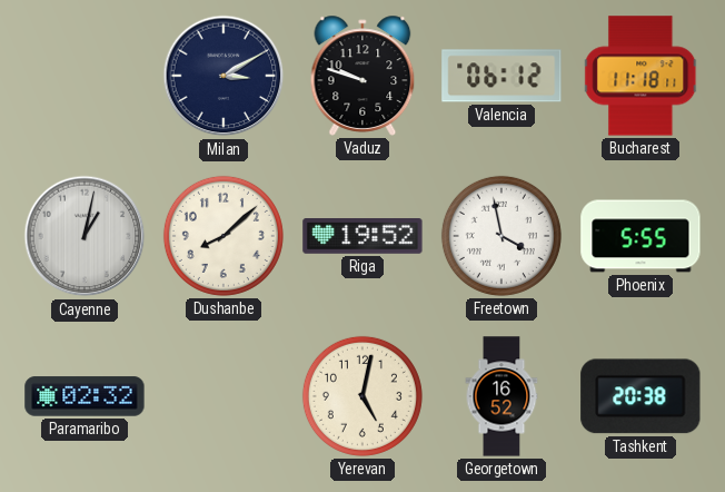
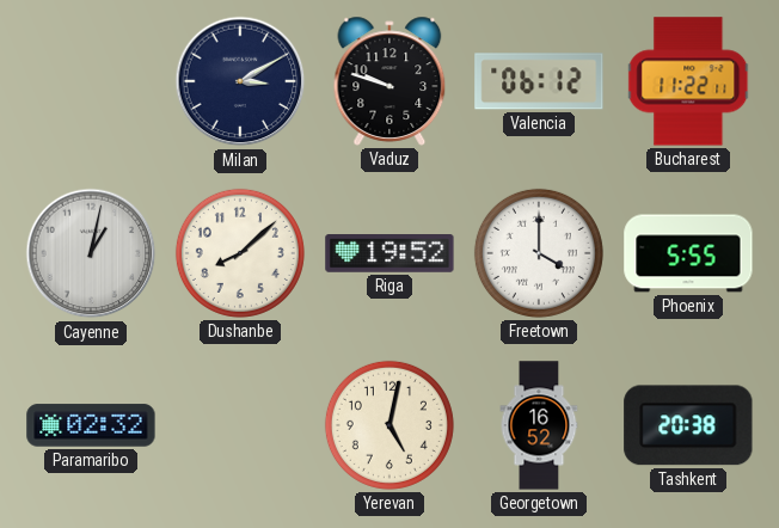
Bucharest: 11:18 -> 11:22 (689, 81)
Freetown: 3:58 -> 4:00 (539, 253)
